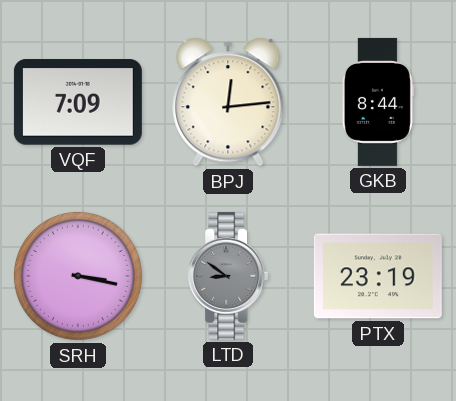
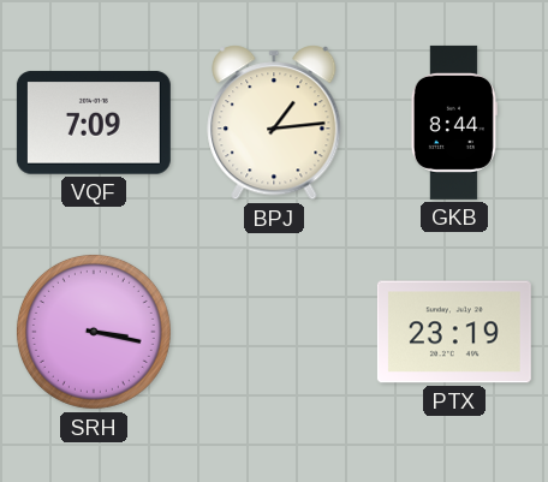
BPJ: 12:14 -> 1:14 (274, 123)
LTD: 8:51 -> none (228, 276)
